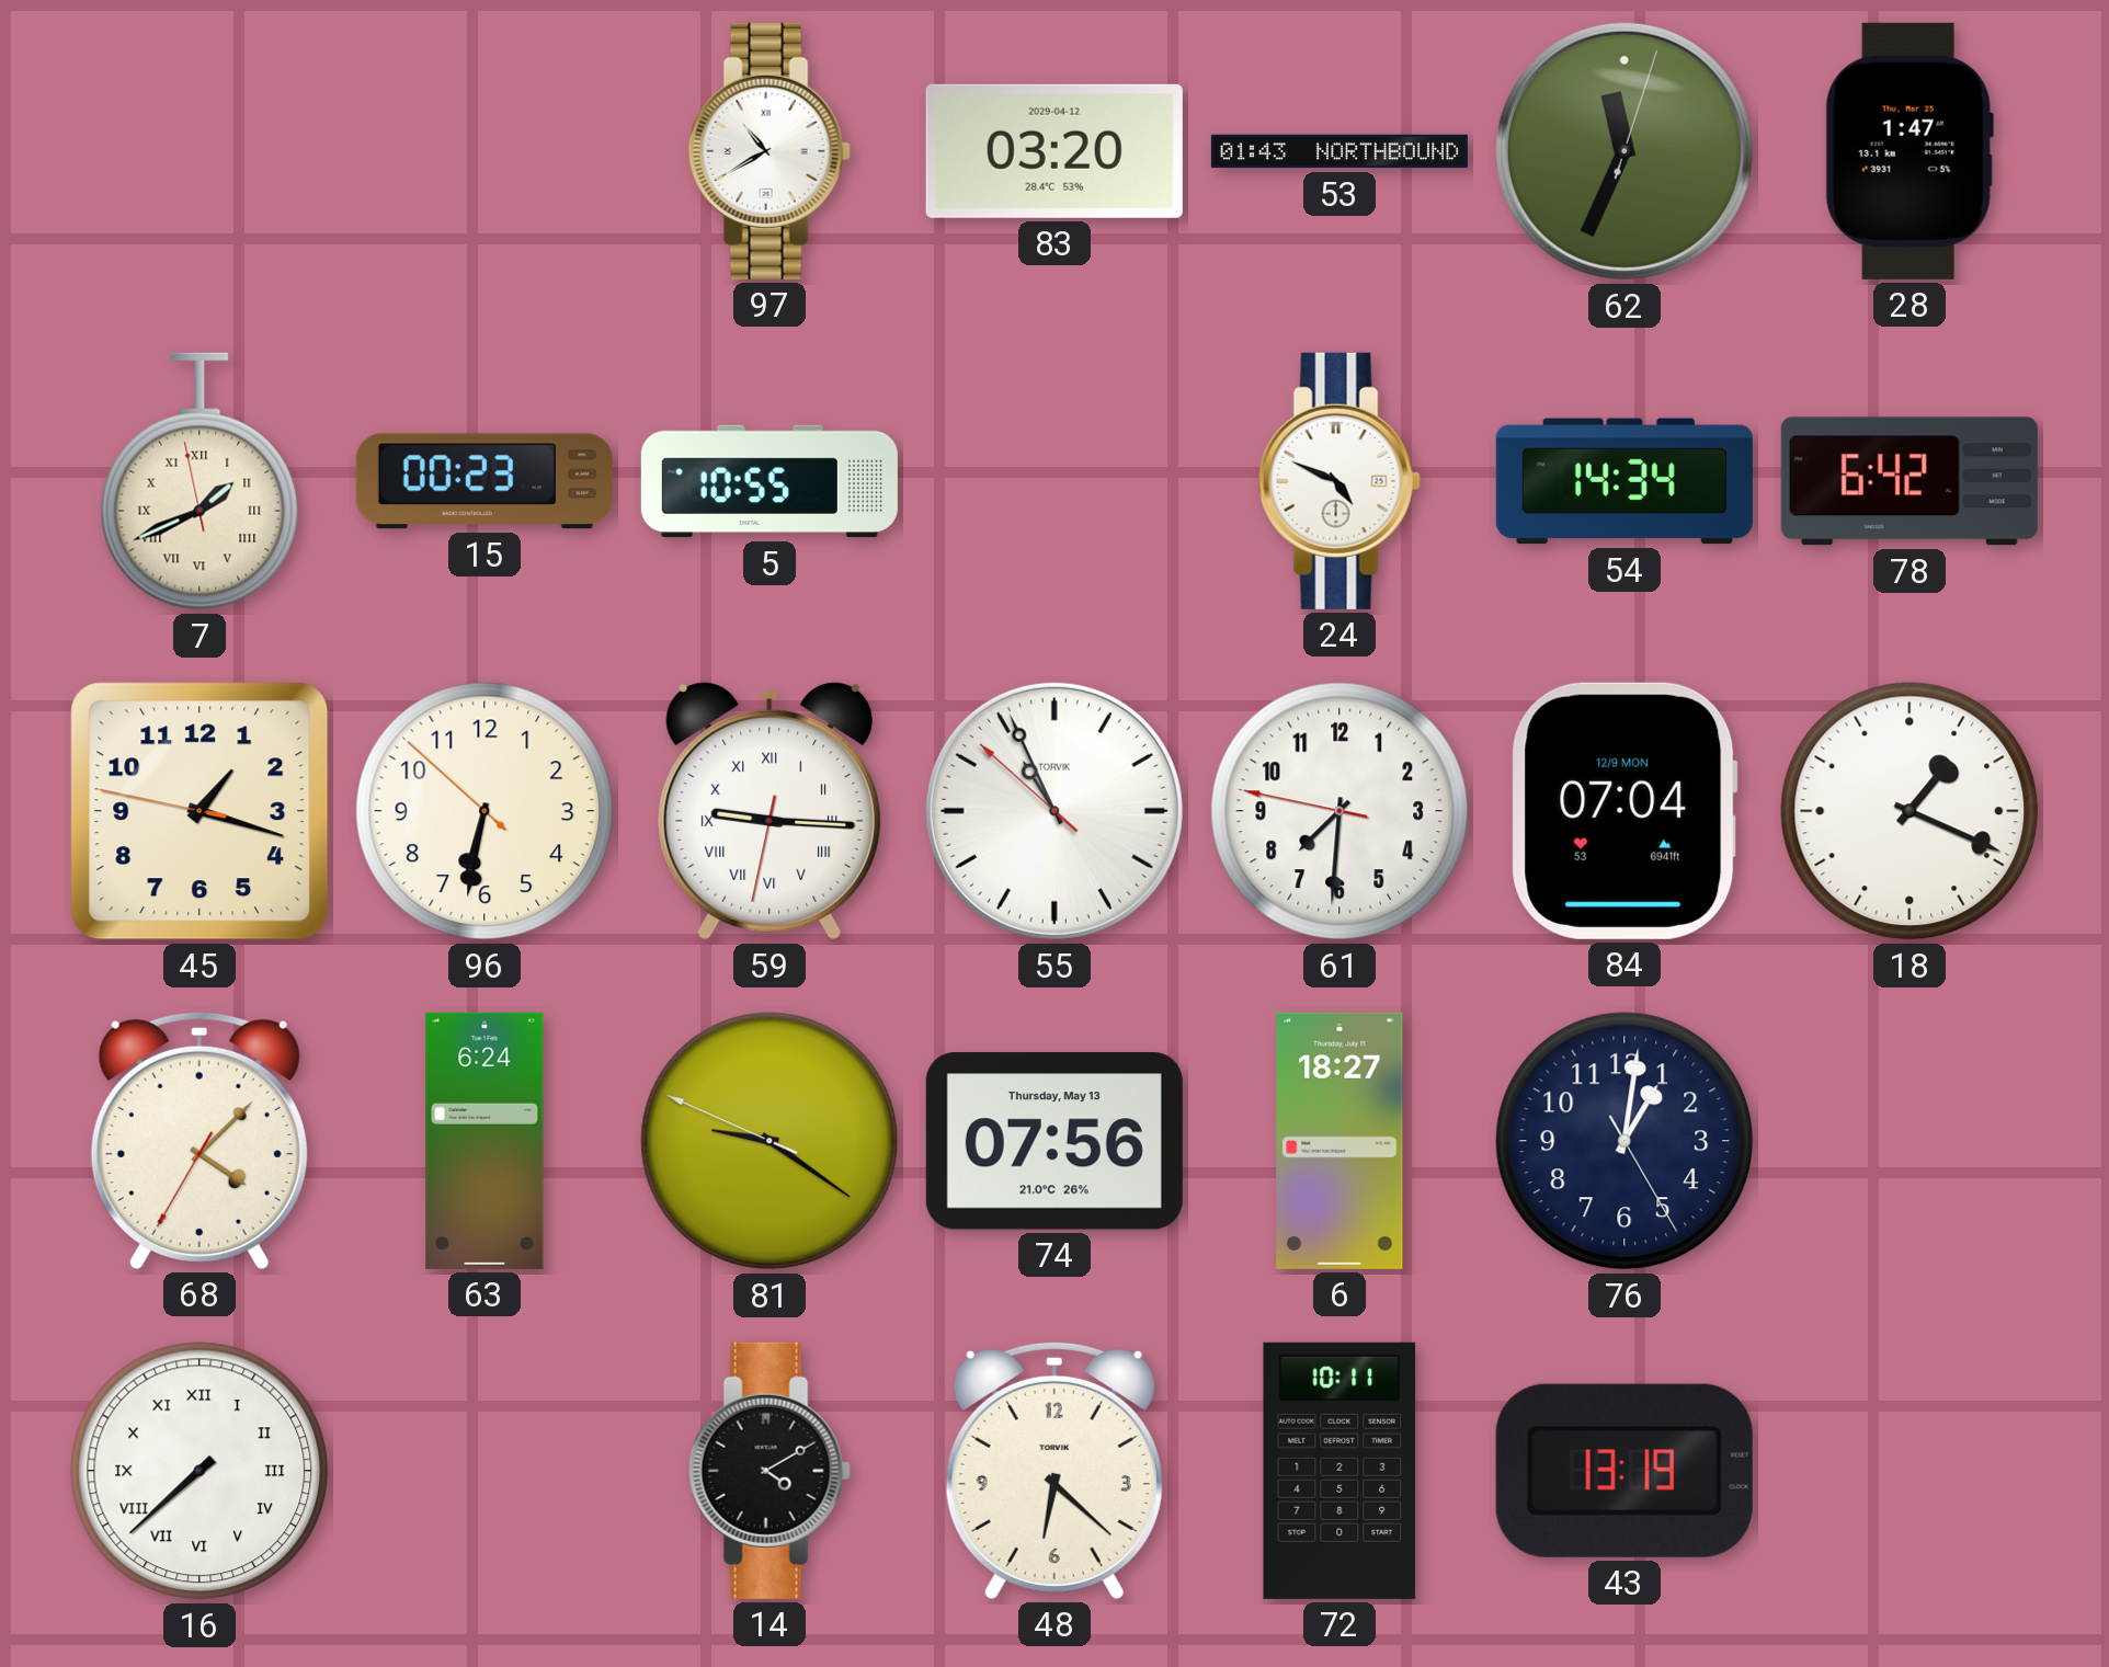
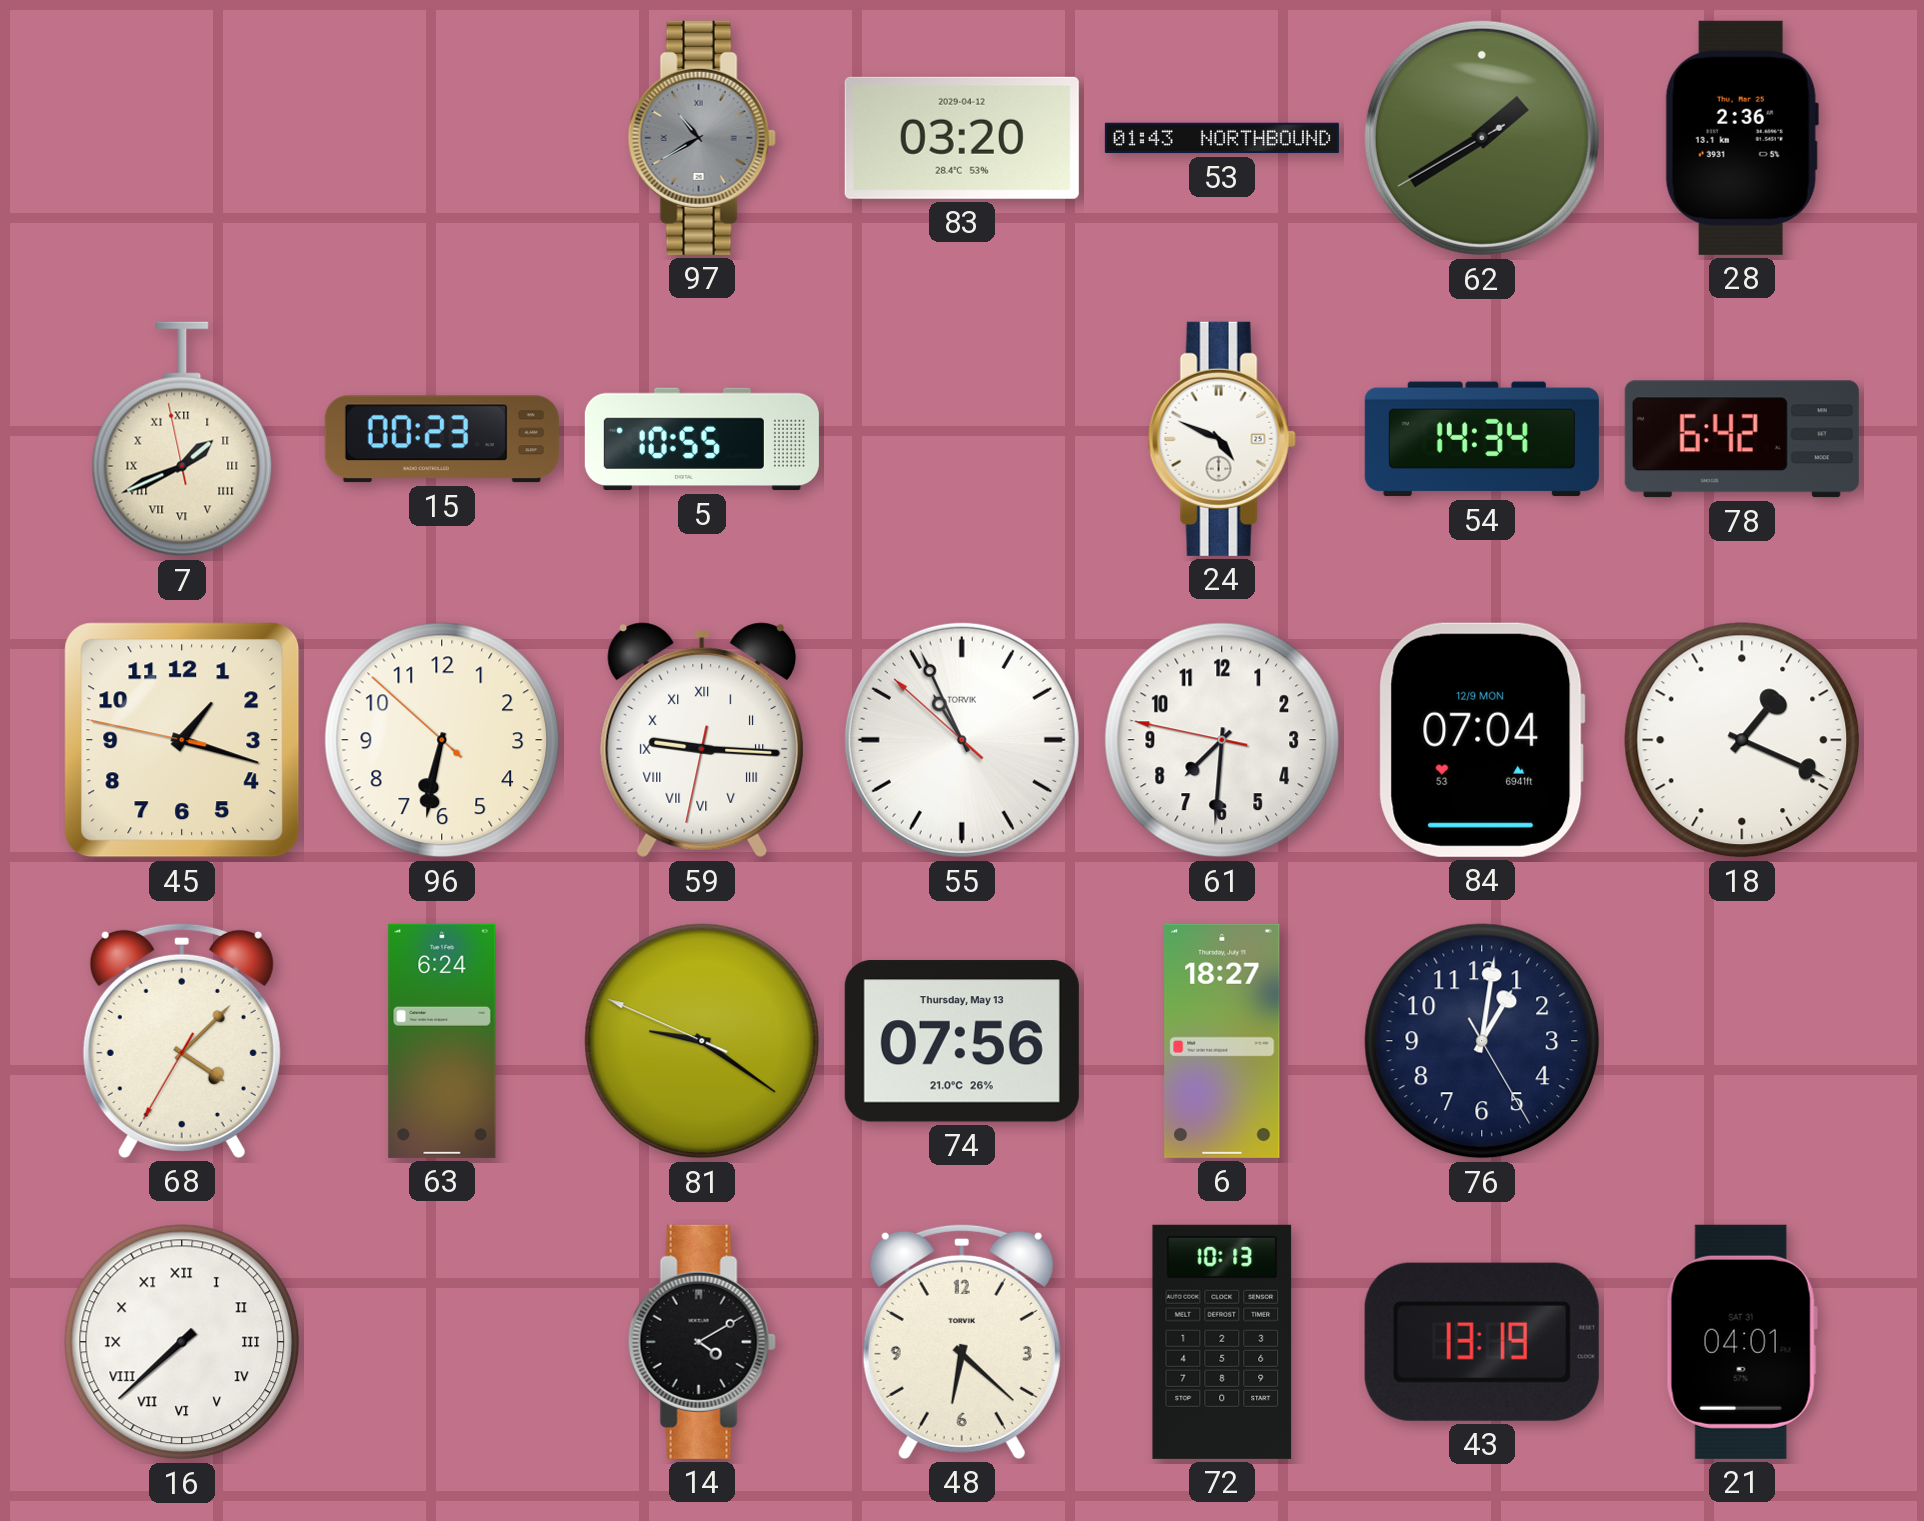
97 dial: white -> grey (702, 138)
62: 11:34 -> 1:39 (1482, 138)
28: 1:47 -> 2:36 (1742, 138)
72: 10:11 -> 10:13 (1222, 1342)
21: none -> 04:01 (1742, 1342)
